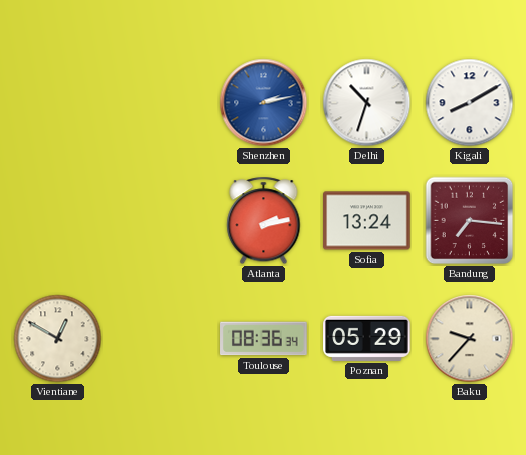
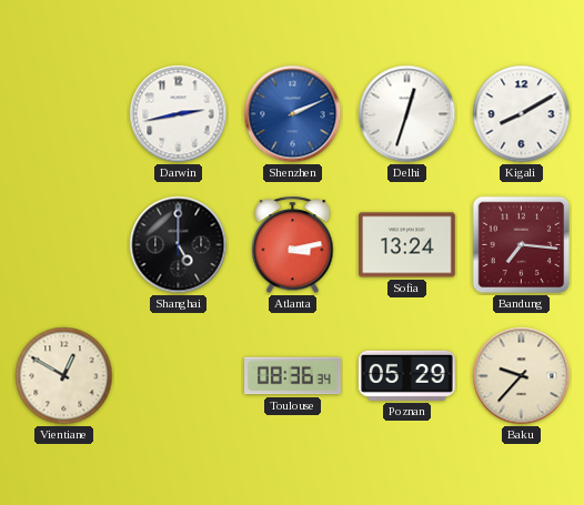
Darwin: none -> 2:43 (179, 114)
Shenzhen: 2:13 -> 2:11 (293, 114)
Delhi: 10:33 -> 12:33 (407, 114)
Shanghai: none -> 5:00 (179, 245)
Atlanta: 2:13 -> 3:13 (293, 245)
